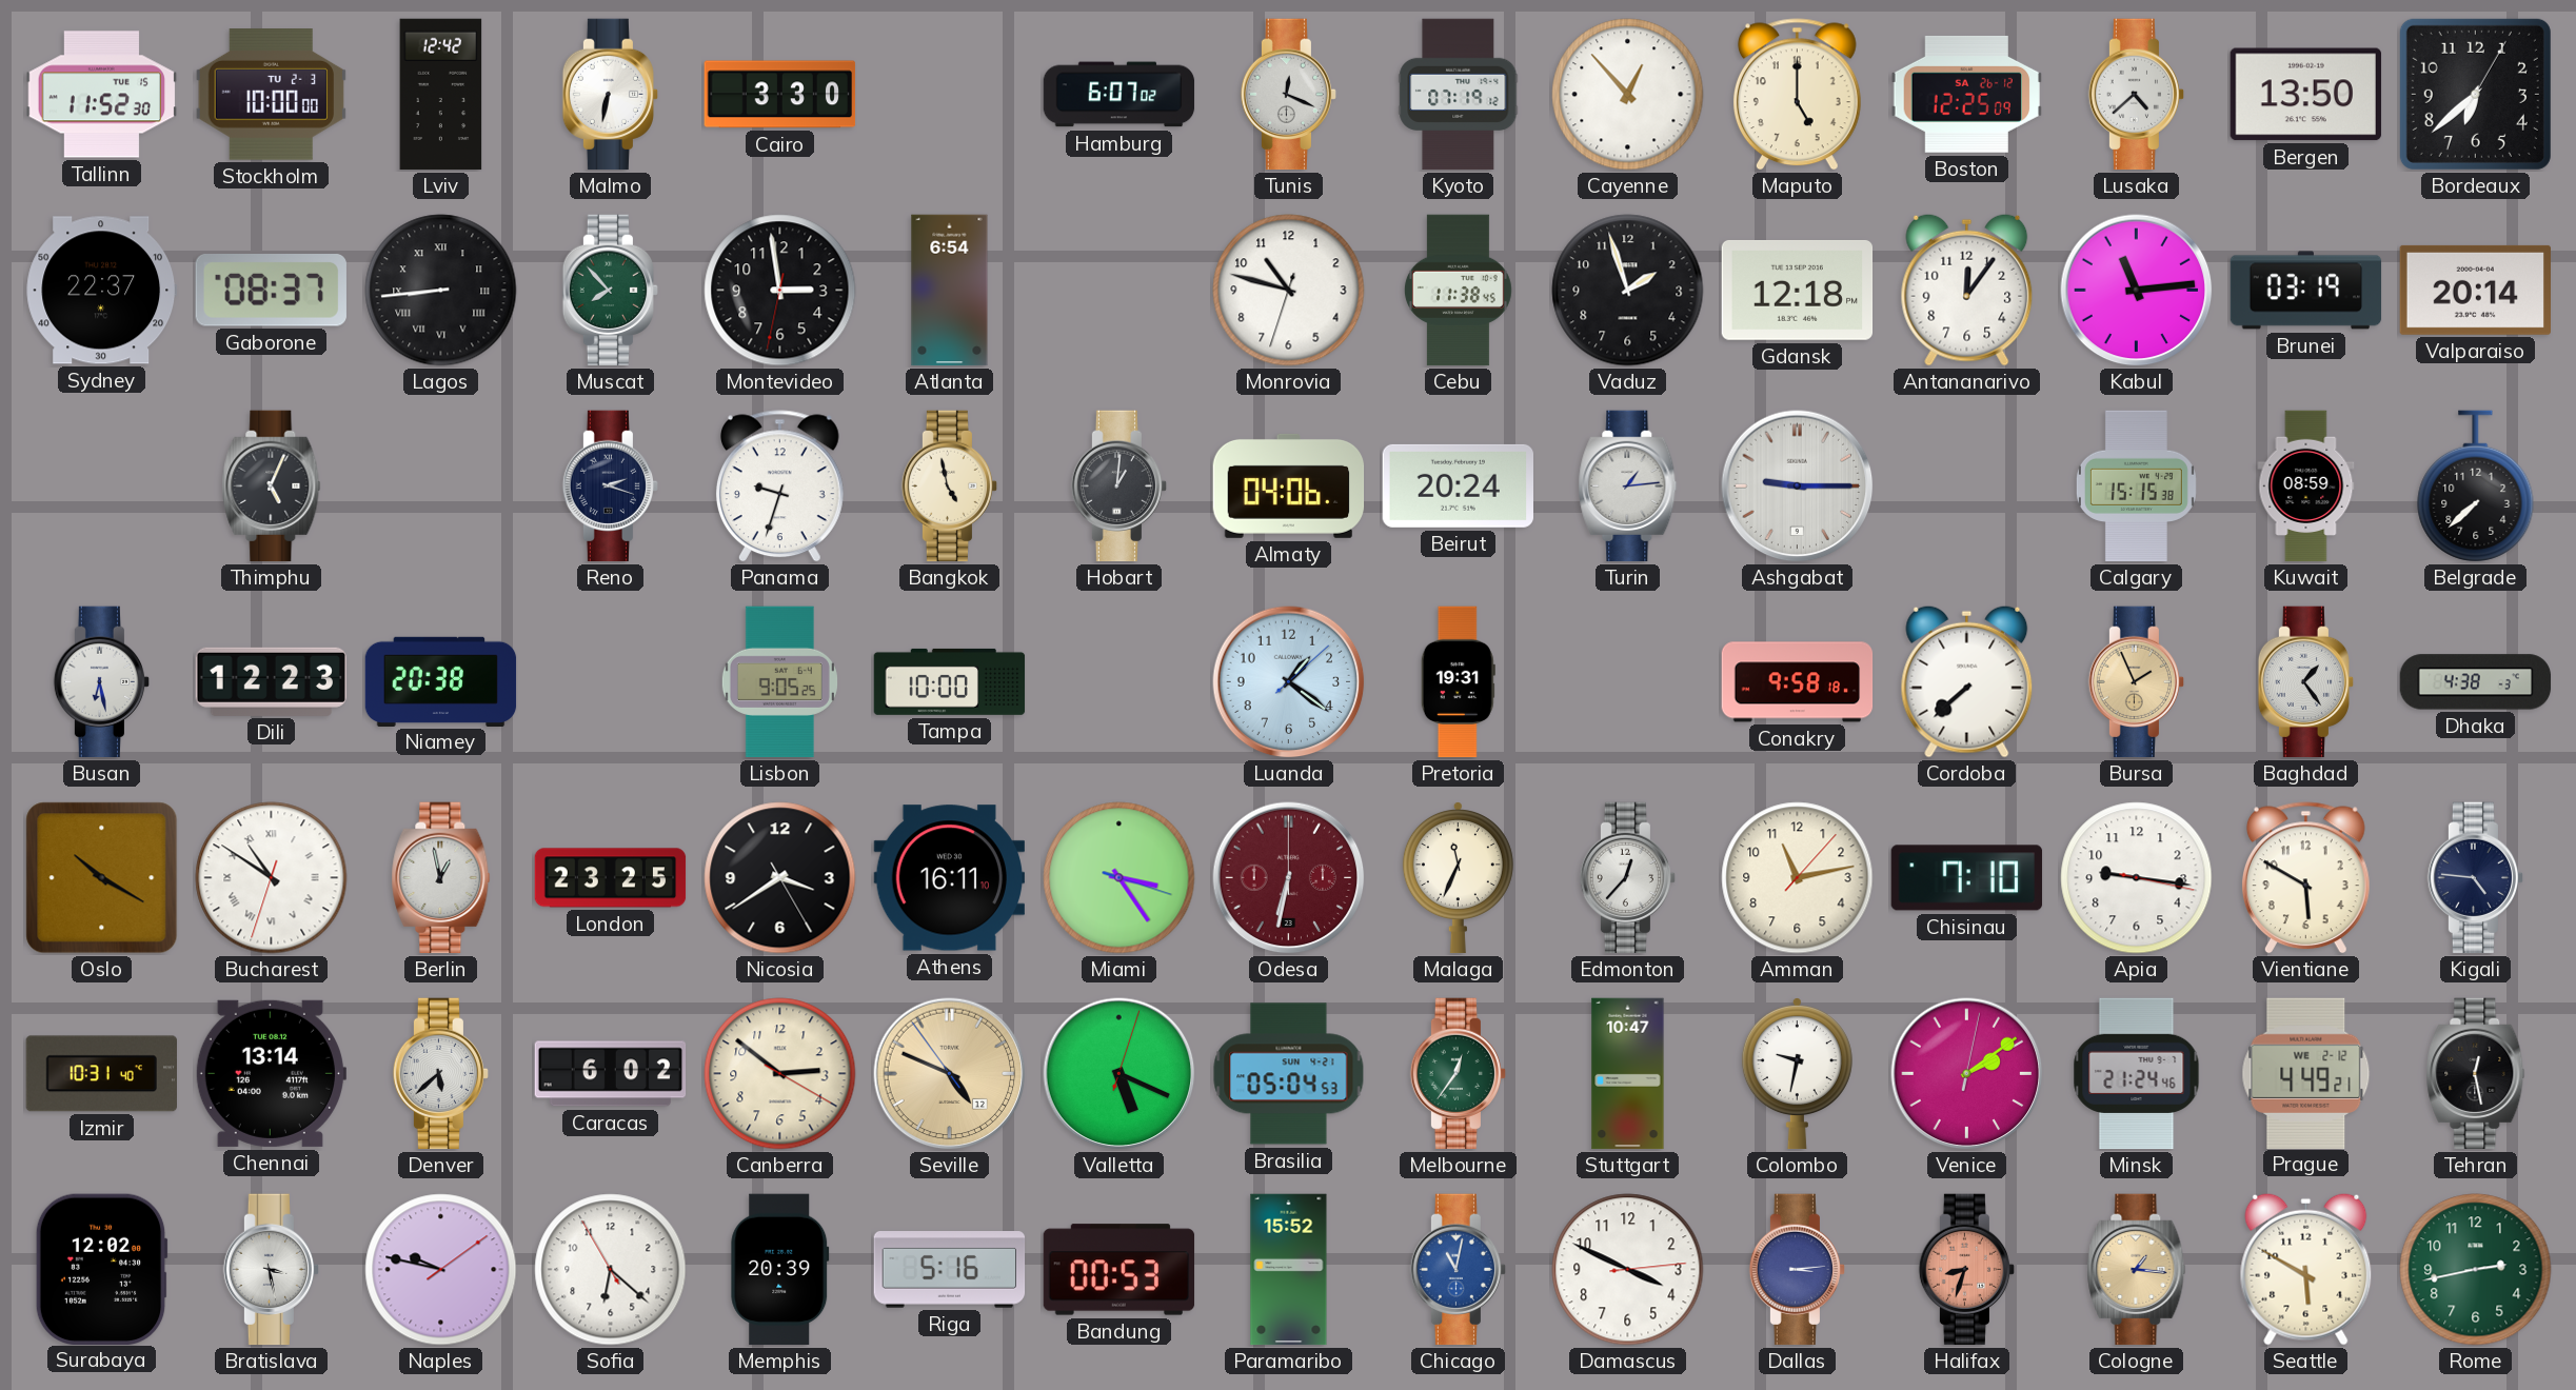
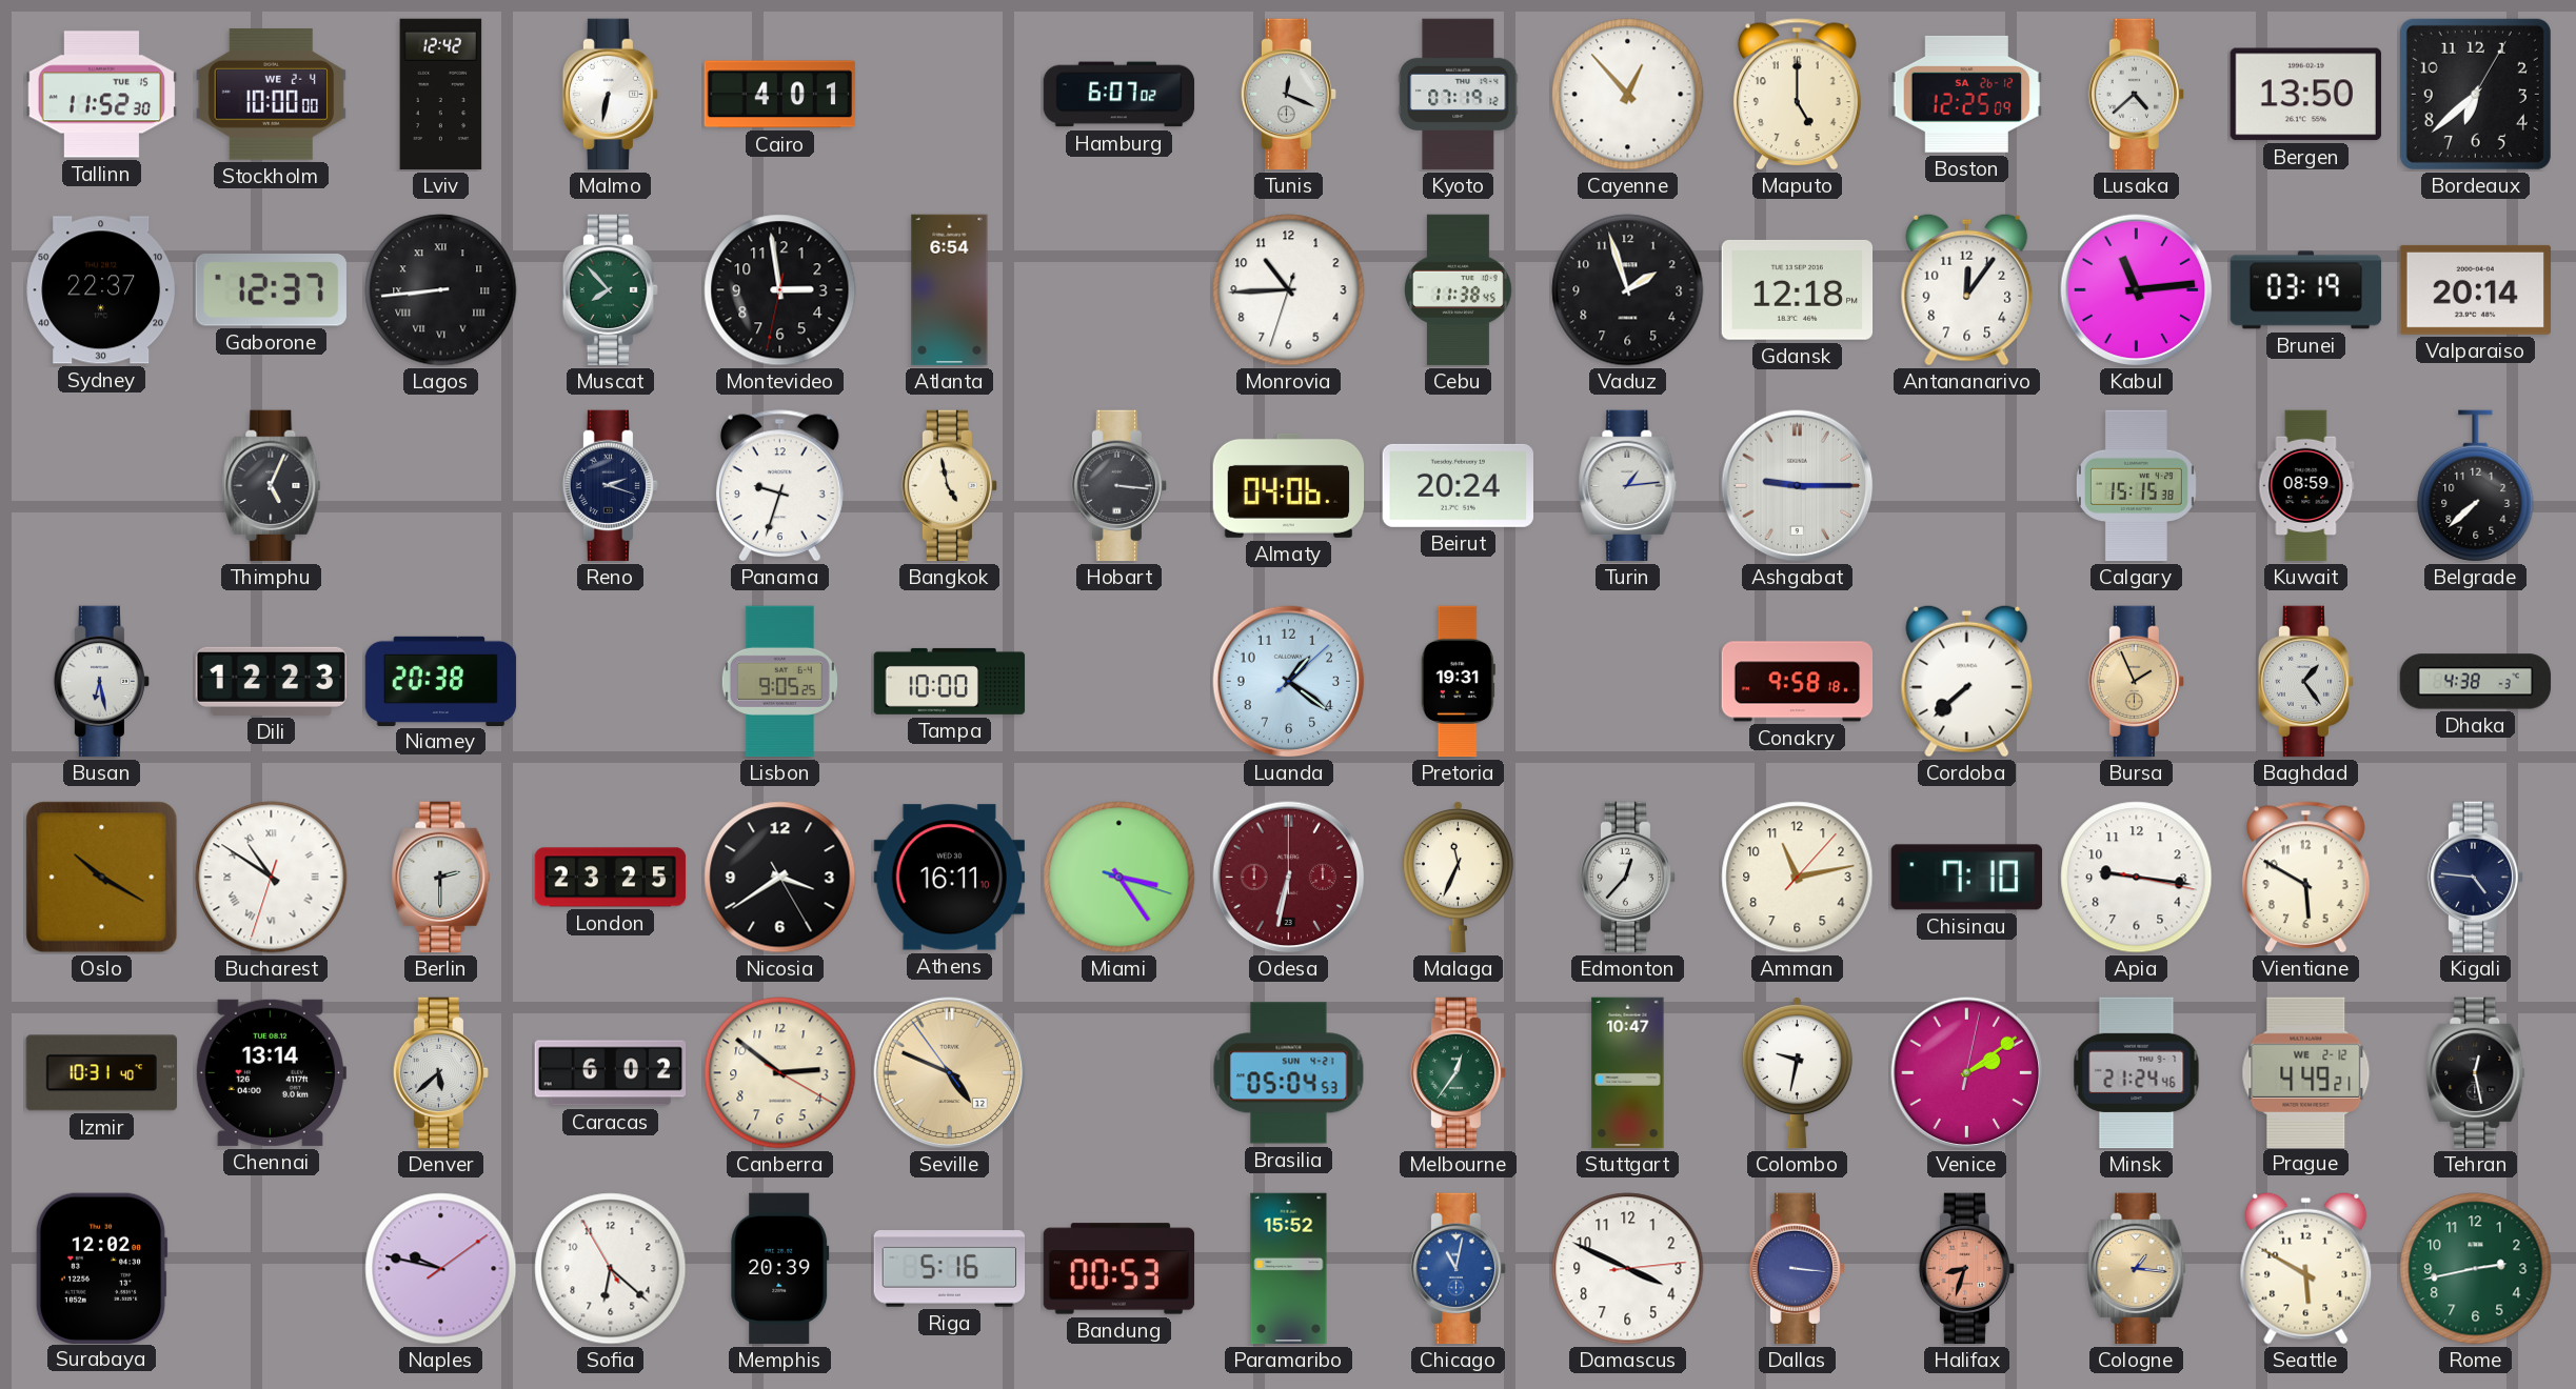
Stockholm date: TU 2-3 -> WE 2-4 (271, 95)
Cairo: 3:30 -> 4:01 (780, 95)
Gaborone: 08:37 -> 12:37 (271, 290)
Monrovia: 10:47 -> 10:44 (1289, 290)
Hobart: 1:01 -> 3:16 (1119, 486)
Berlin: 12:58 -> 2:30 (441, 878)
Valletta: 5:19 -> none (1119, 1074)
Bratislava: 3:28 -> none (272, 1270)
Dallas: 3:14 -> 3:16 (1798, 1269)
